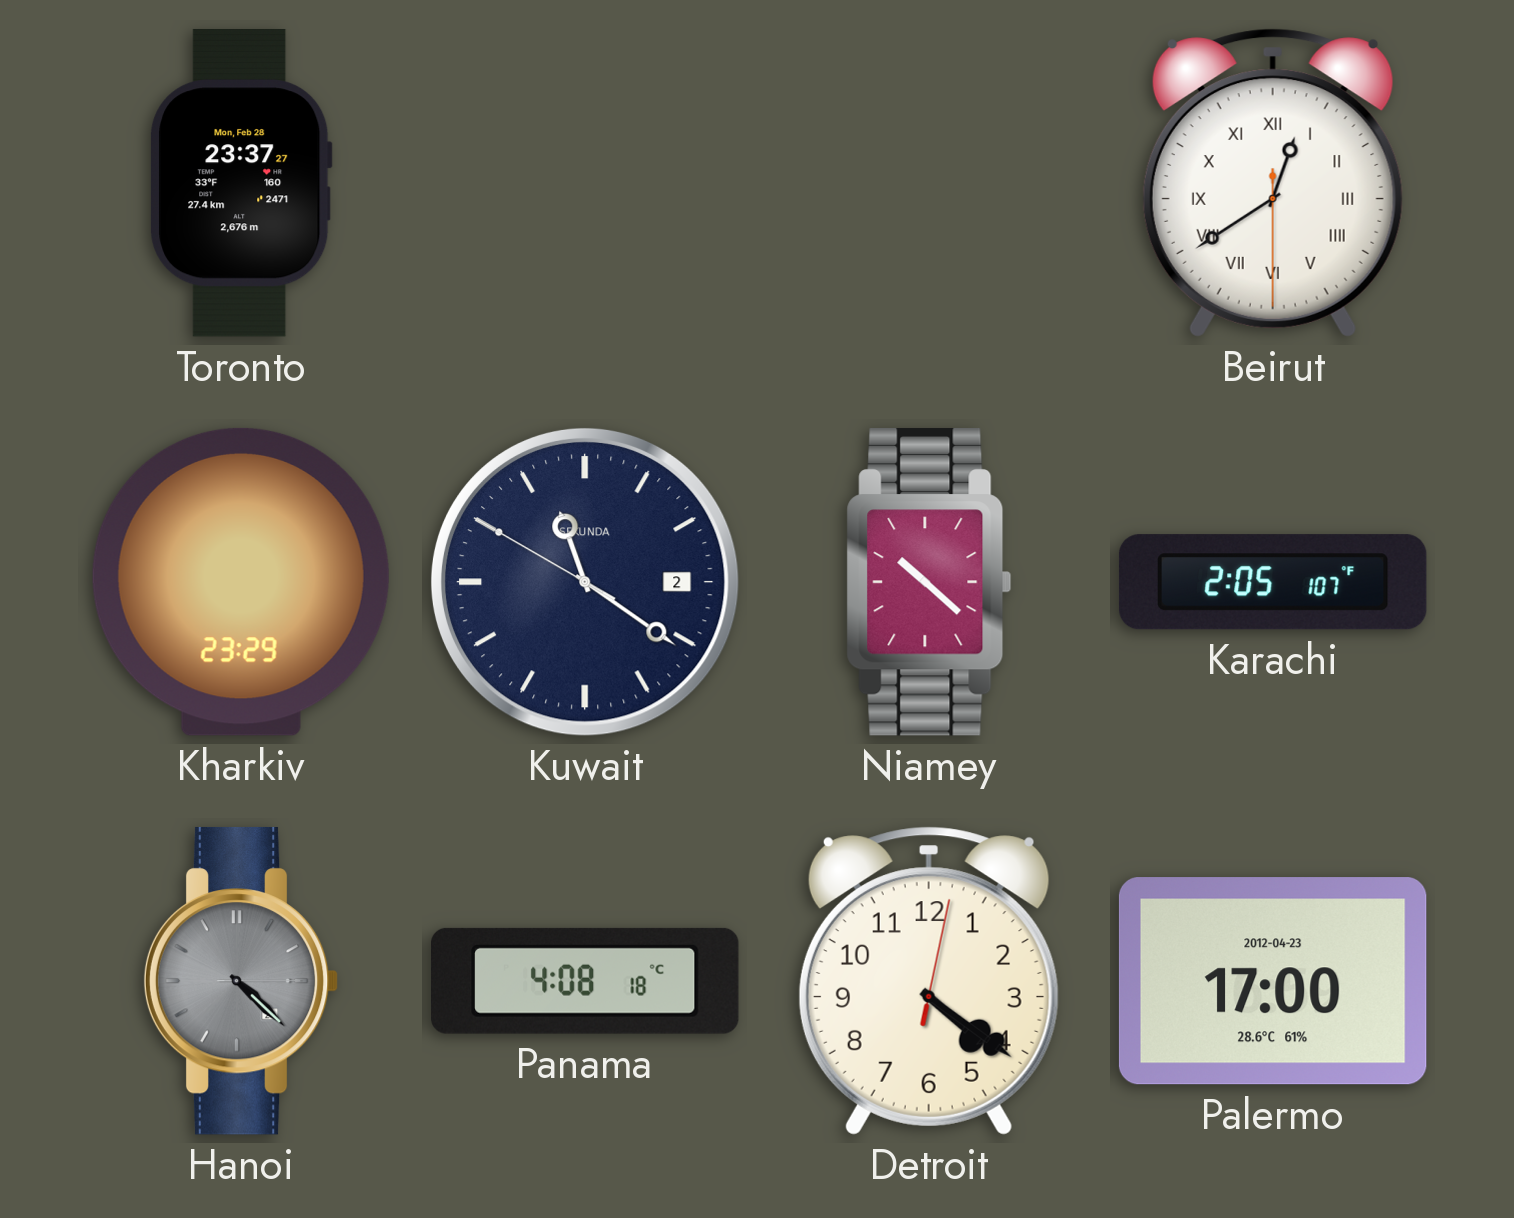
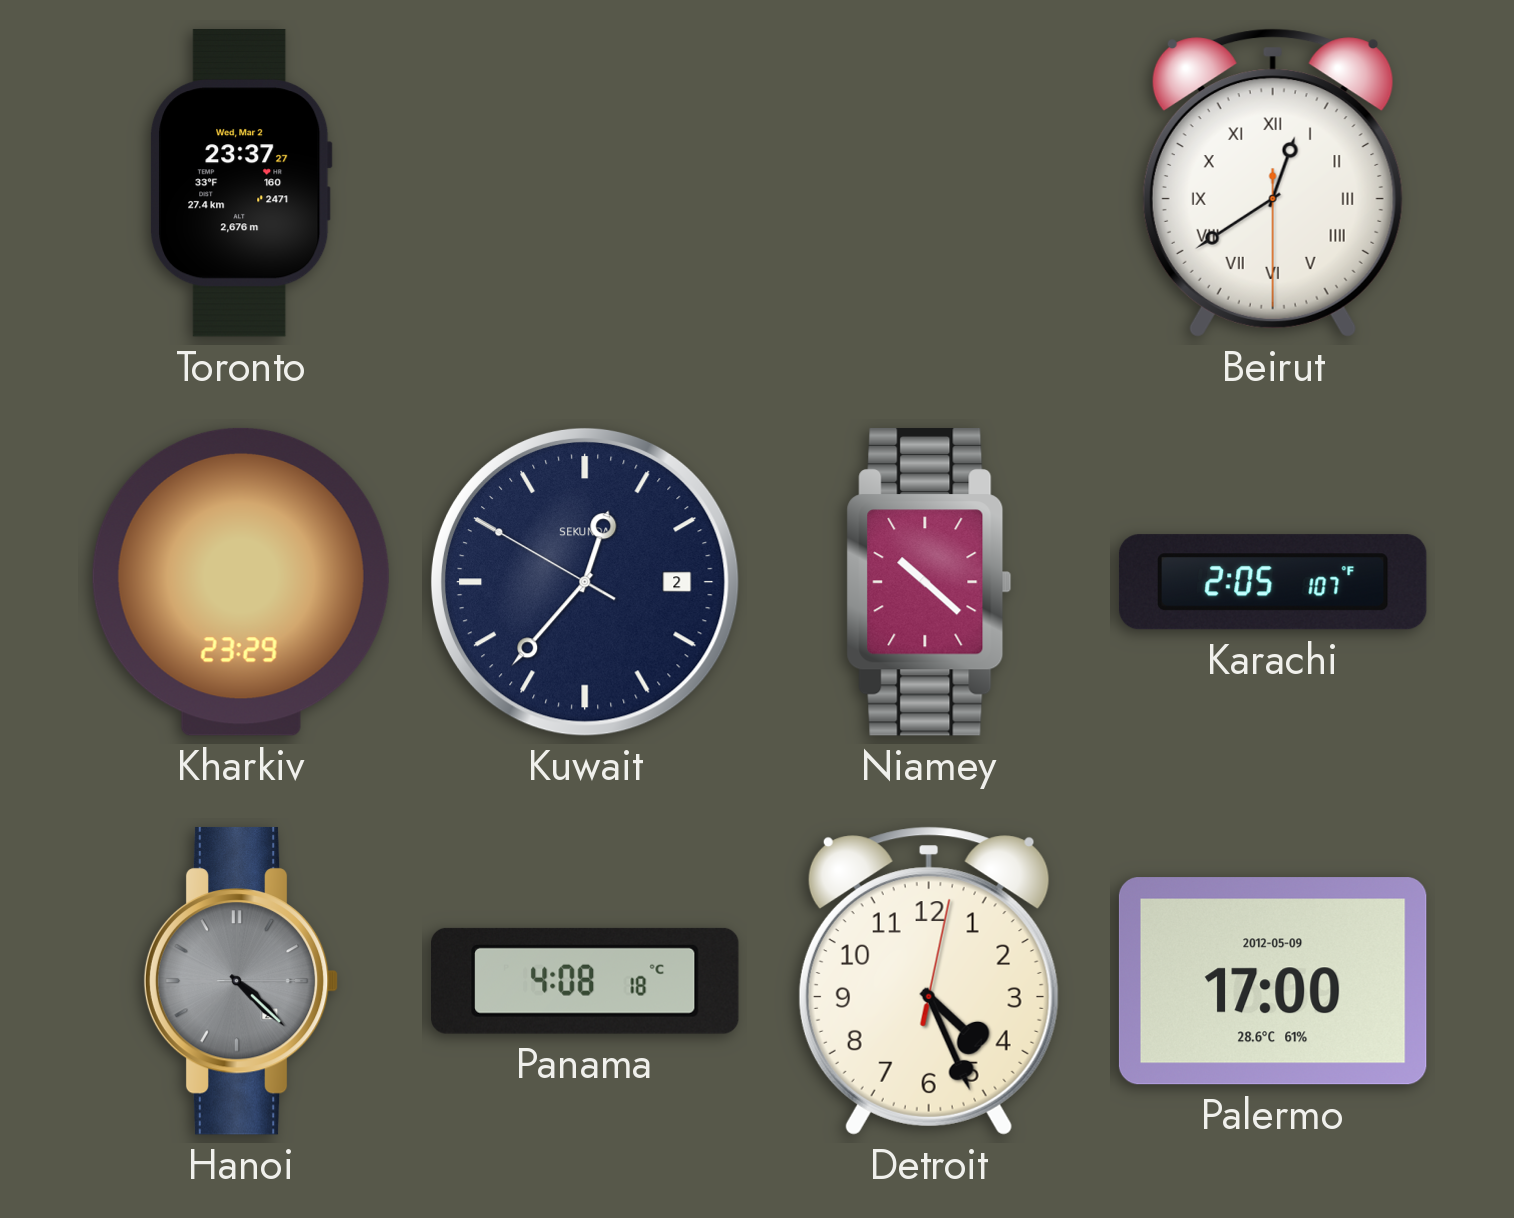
Toronto date: Mon, Feb 28 -> Wed, Mar 2 (241, 183)
Kuwait: 11:20 -> 12:36 (585, 582)
Detroit: 4:21 -> 4:26 (929, 981)
Palermo date: 2012-04-23 -> 2012-05-09 (1273, 981)
